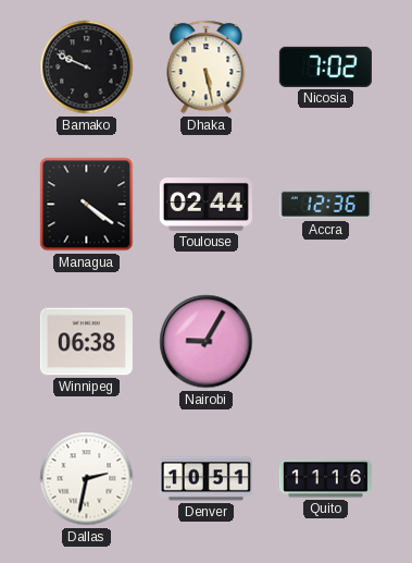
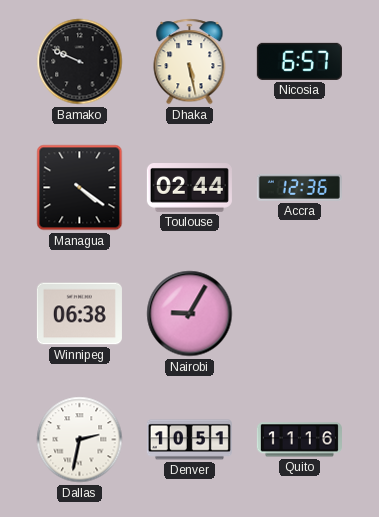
Nicosia: 7:02 -> 6:57 (299, 61)
